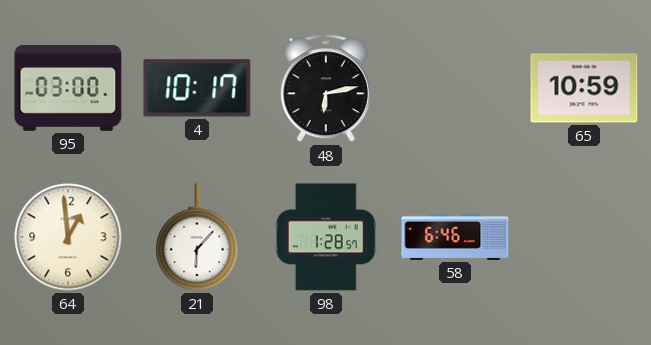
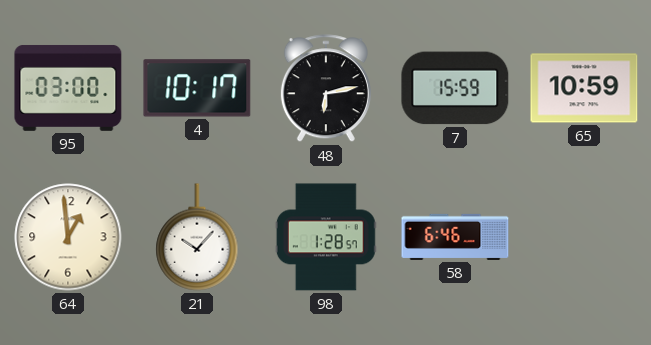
7: none -> 15:59 (455, 88)
21: 6:07 -> 10:07 (197, 237)
